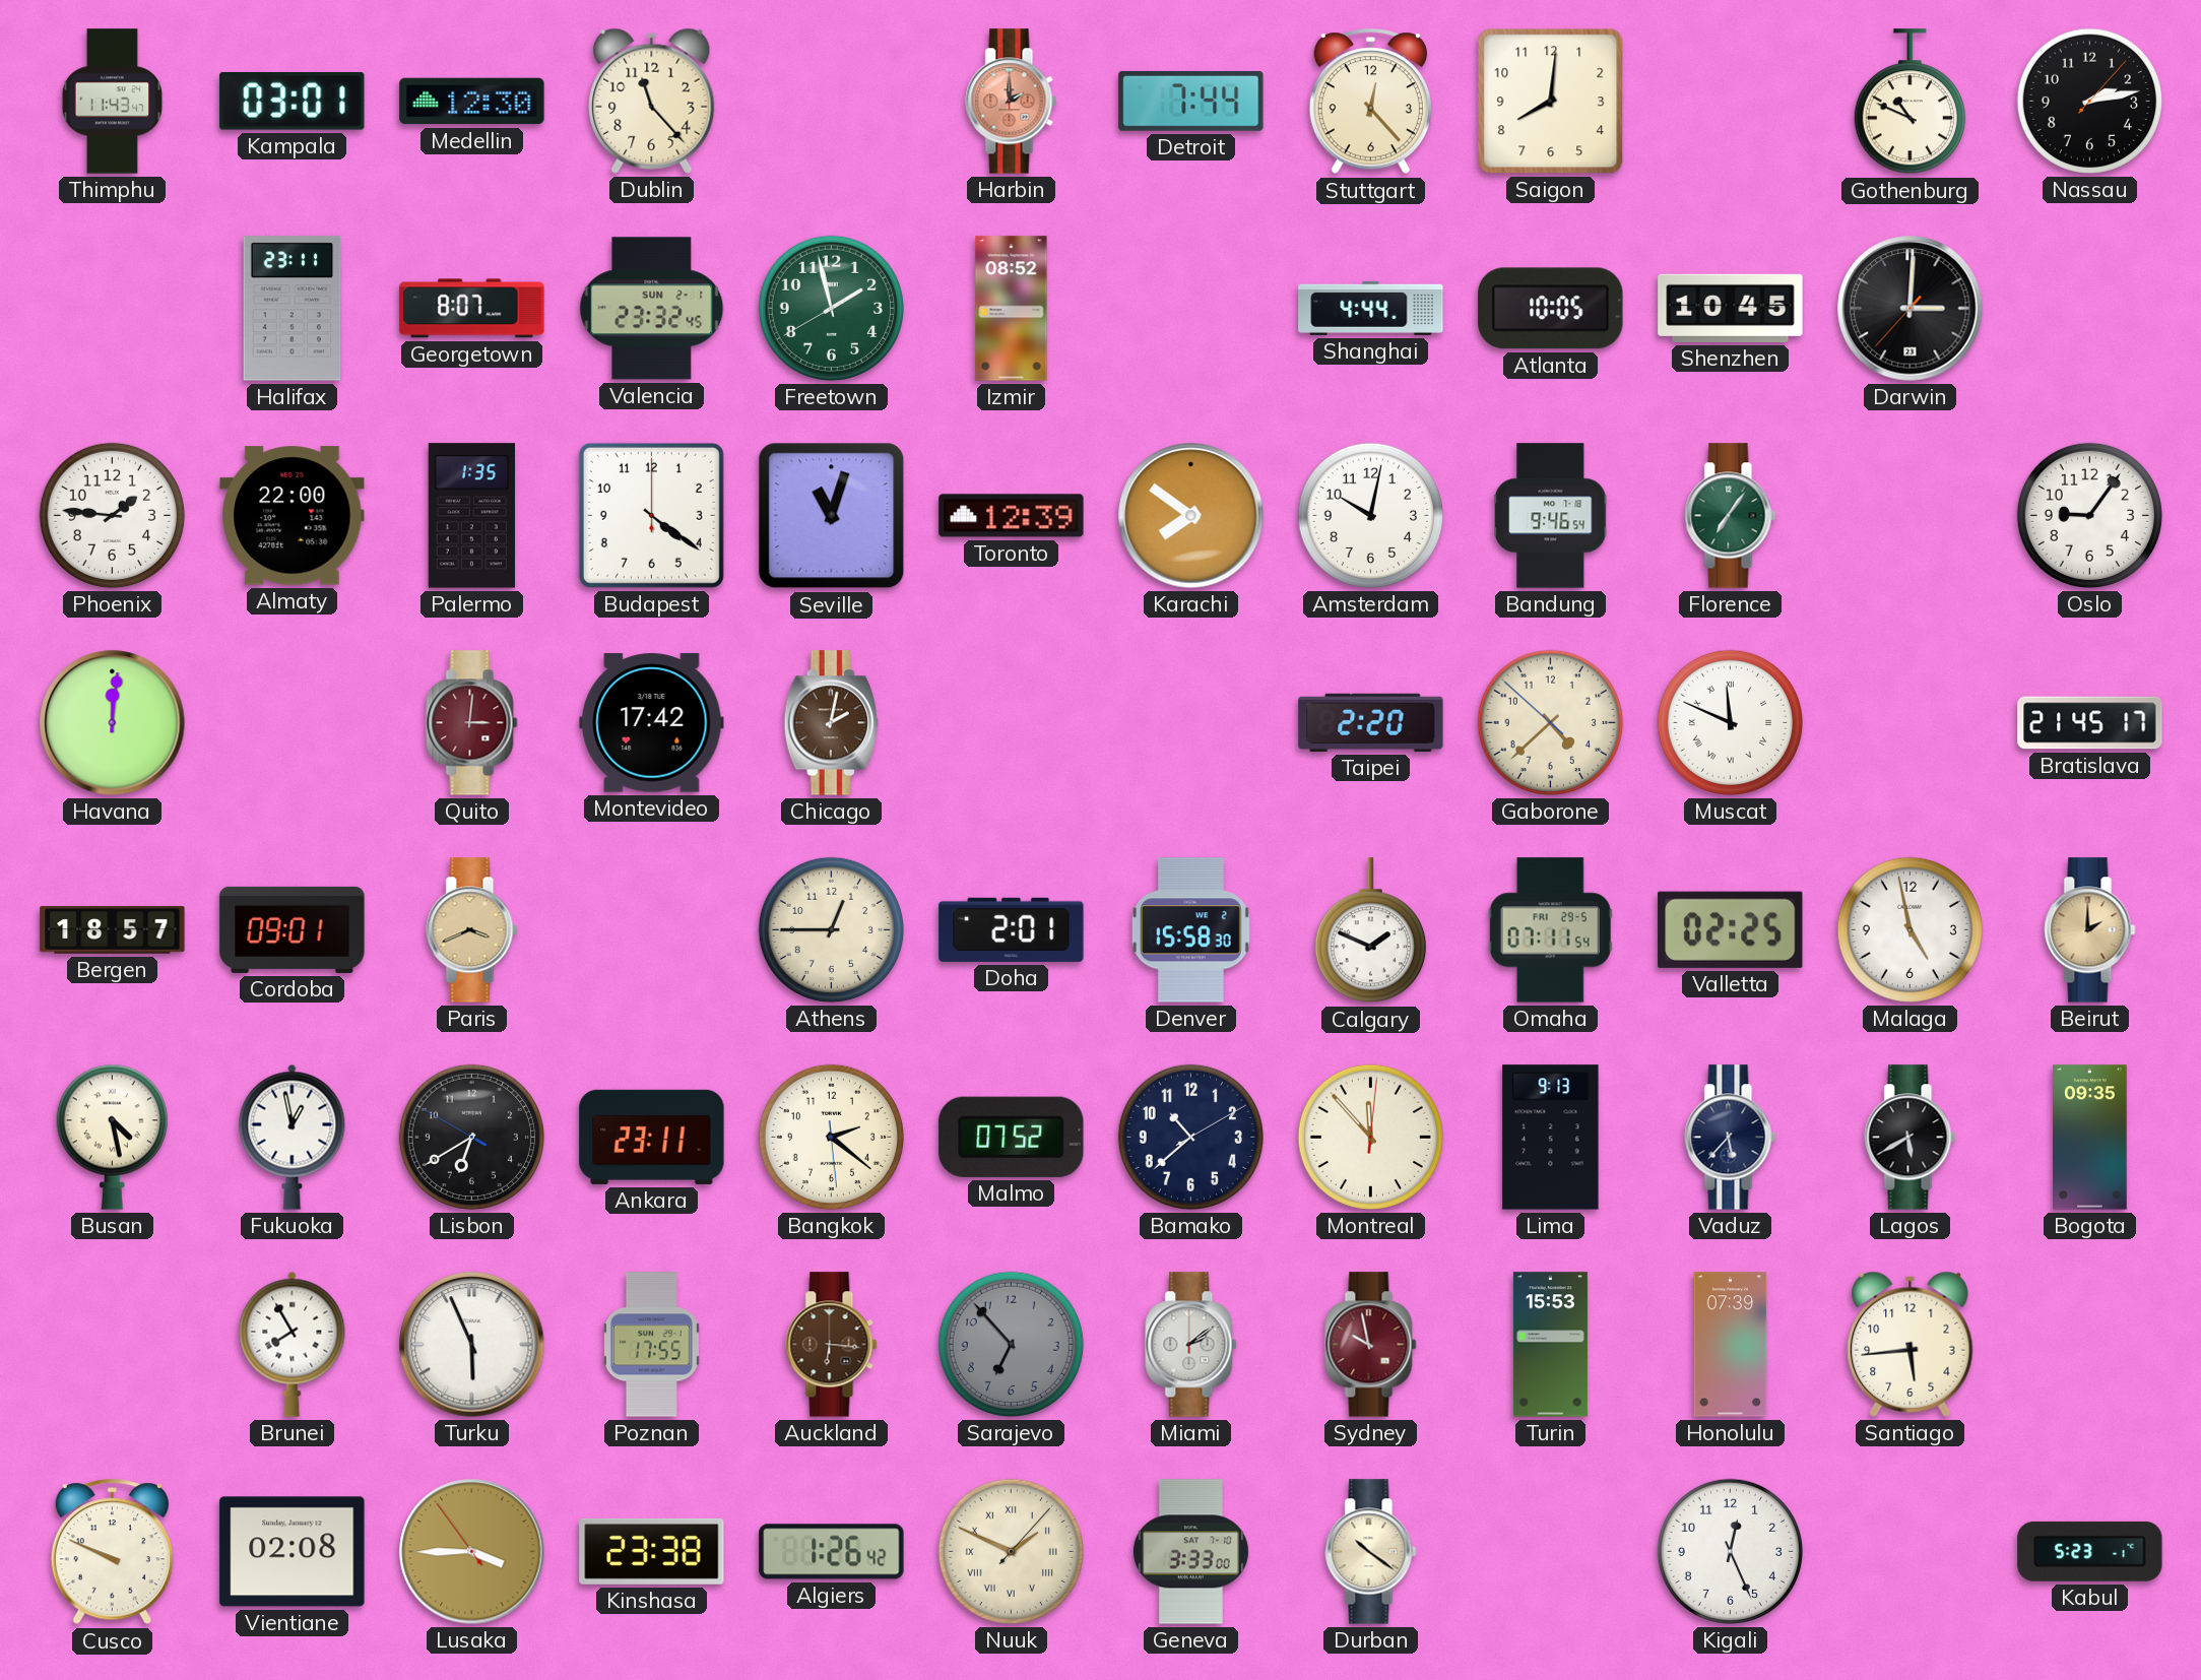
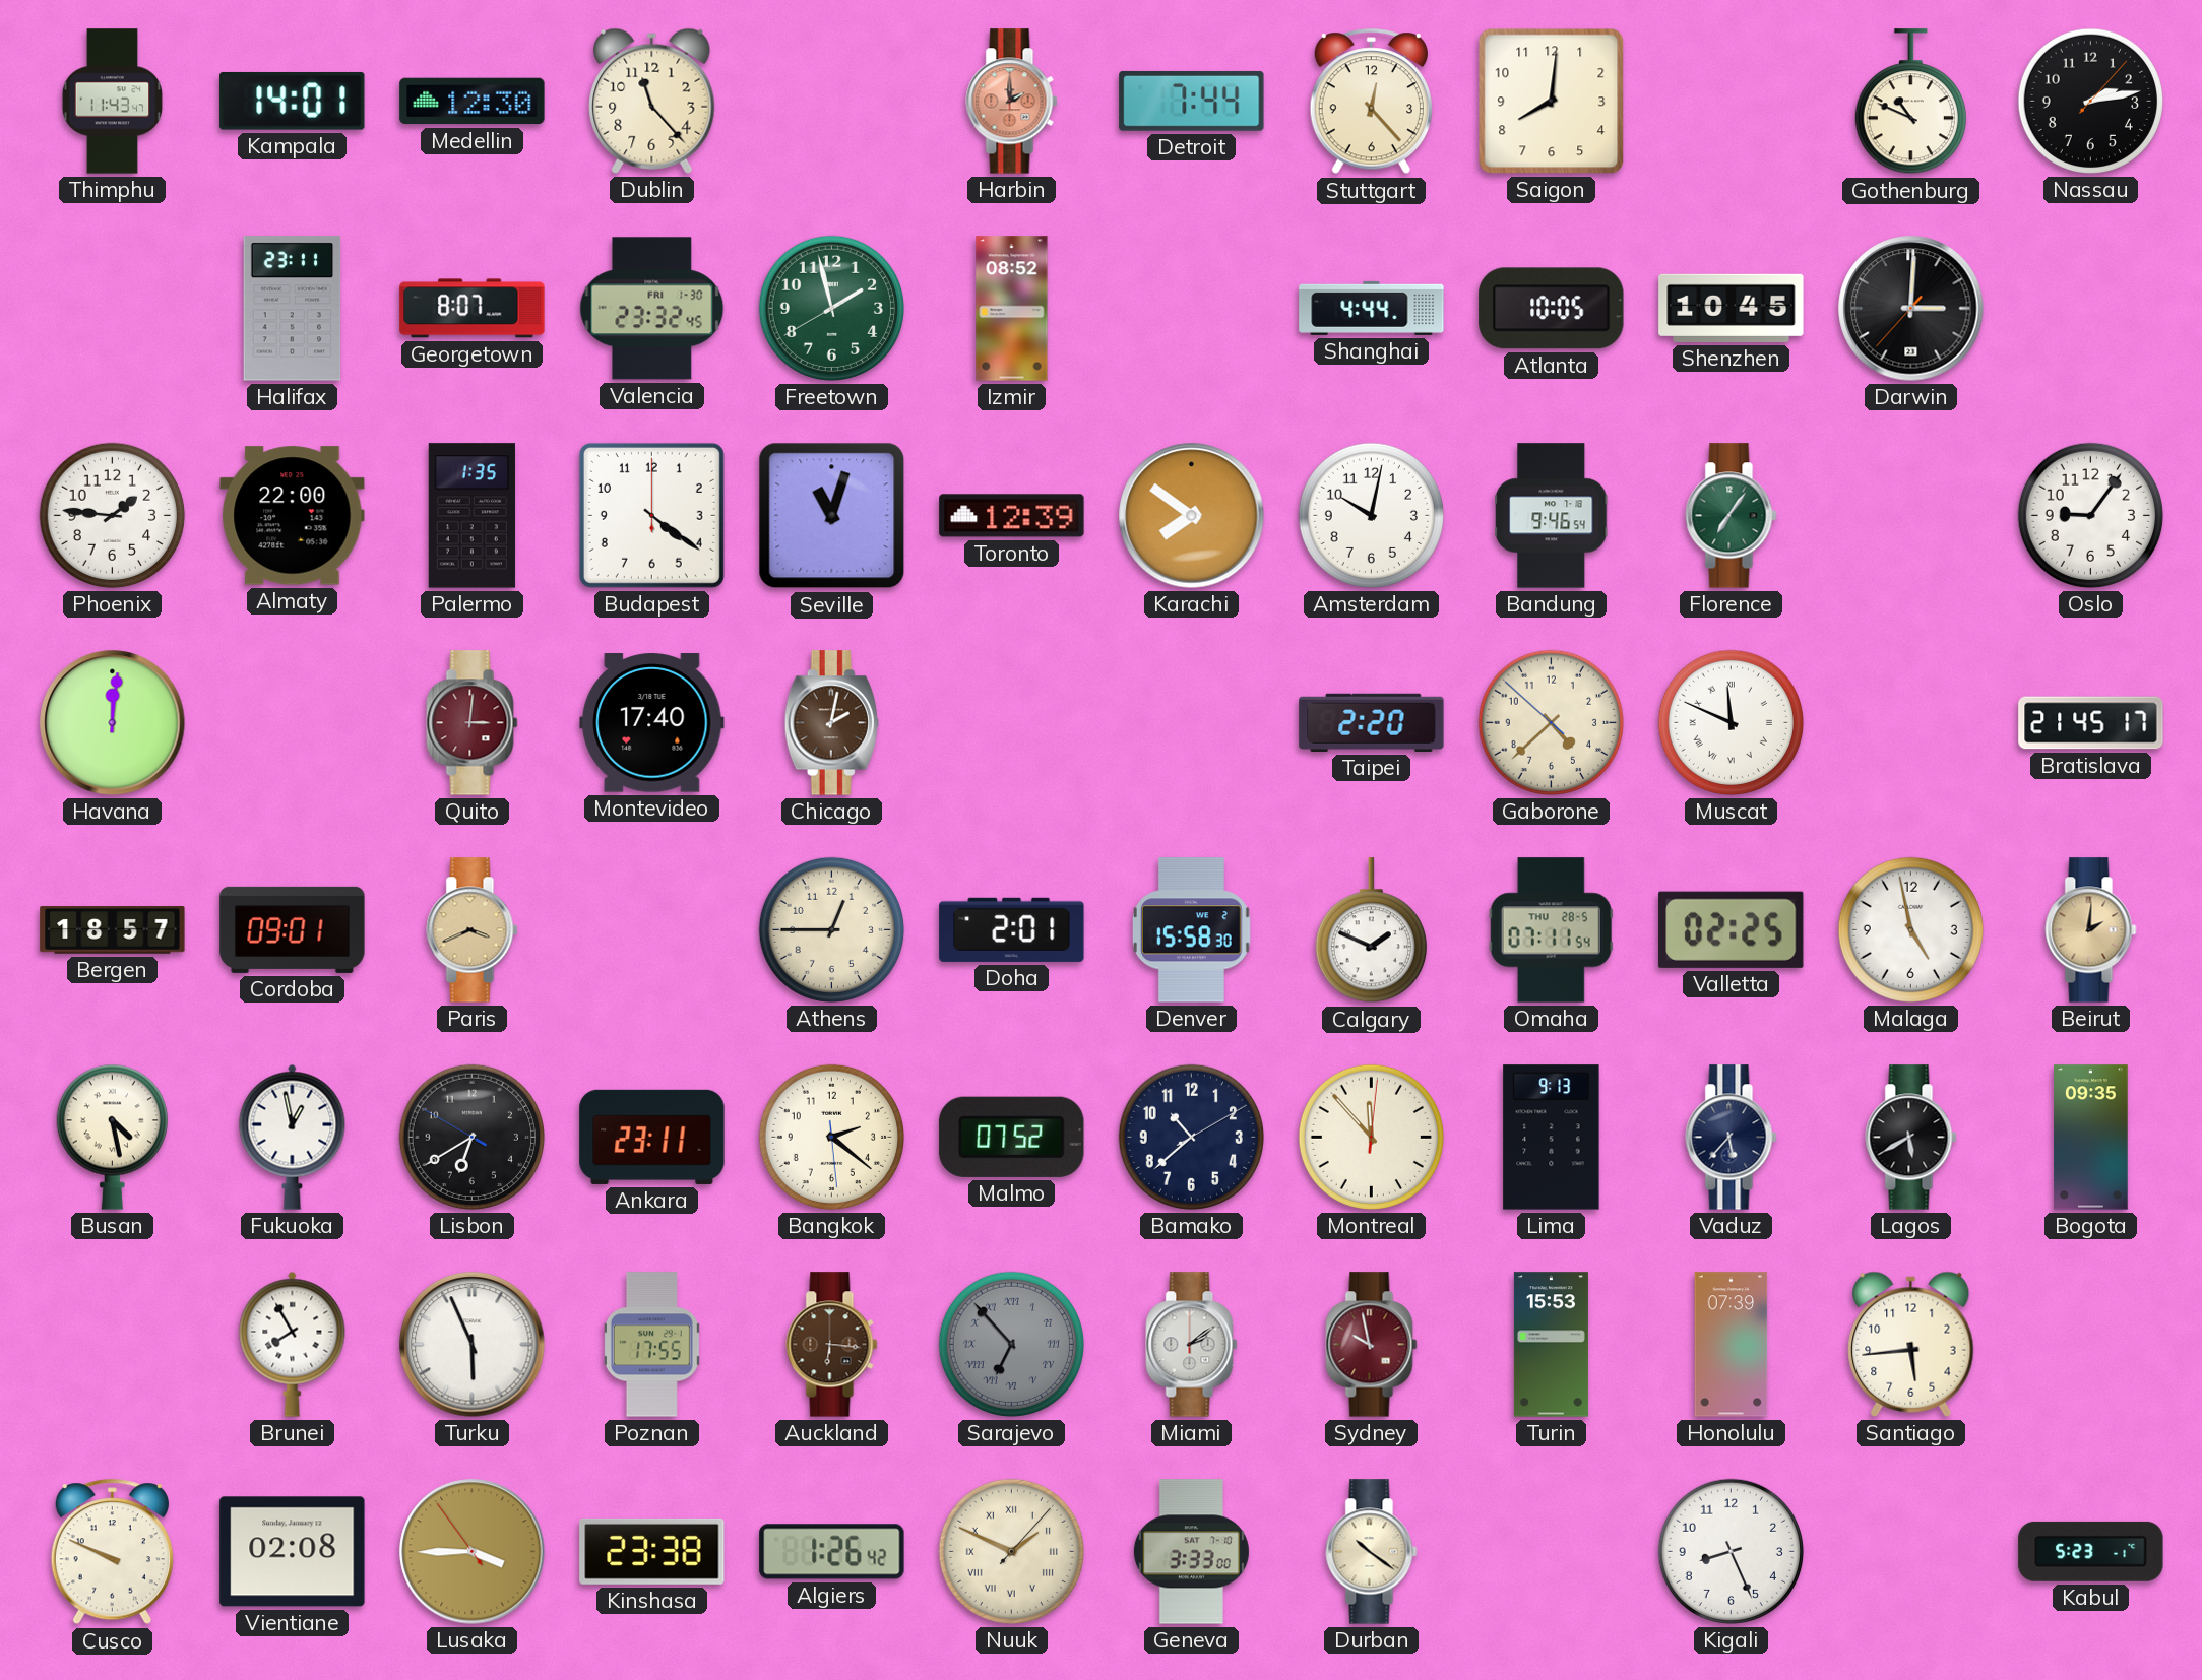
Kampala: 03:01 -> 14:01 (293, 101)
Valencia date: SUN 2-1 -> FRI 1-30 (652, 309)
Montevideo: 17:42 -> 17:40 (652, 723)
Omaha date: FRI 29-5 -> THU 28-5 (1551, 930)
Beirut: 2:00 -> 2:01 (2091, 930)
Sarajevo numerals: Arabic -> Roman (1011, 1344)
Kigali: 12:26 -> 8:26 (1731, 1551)
